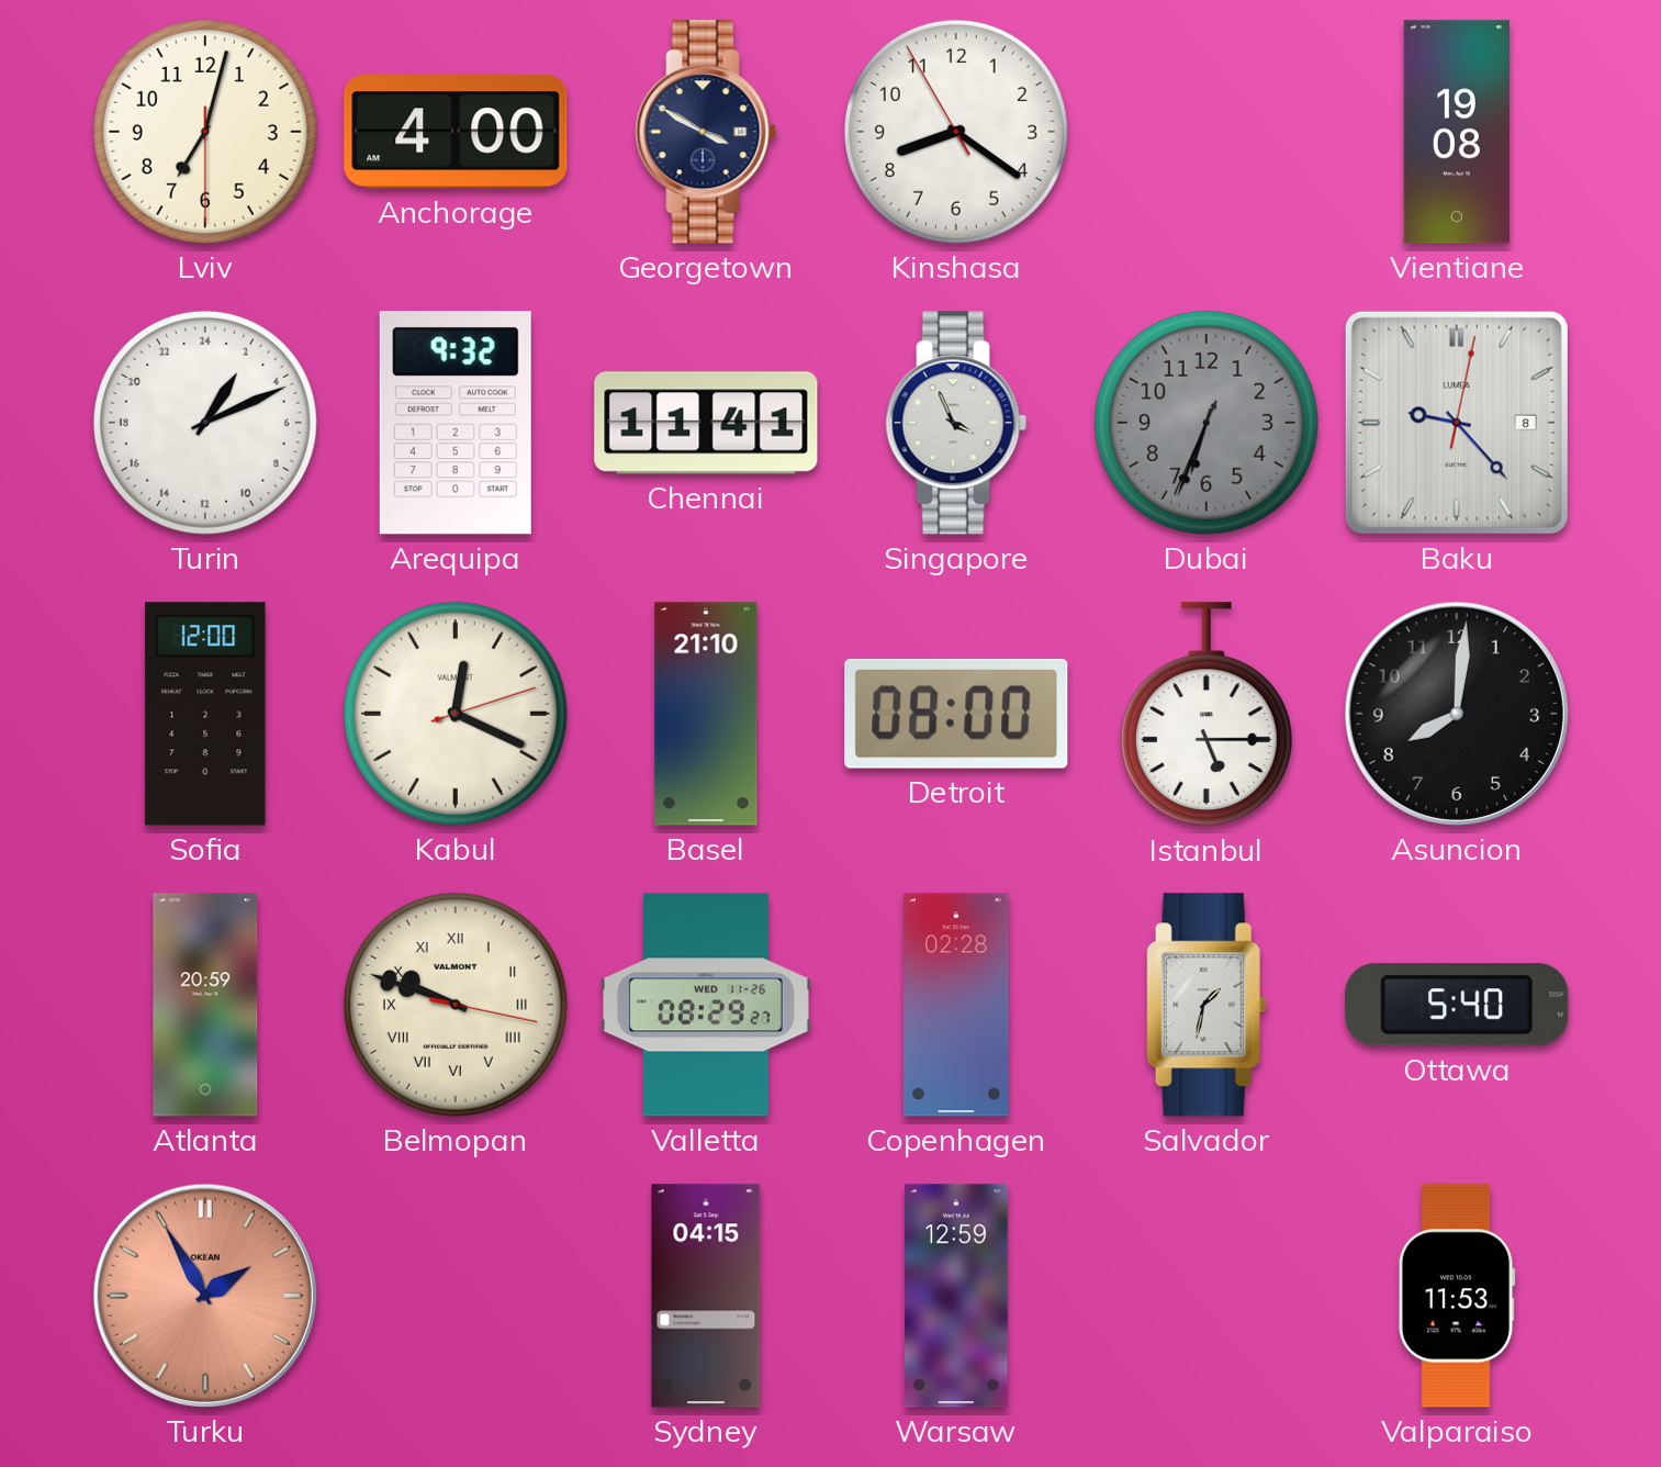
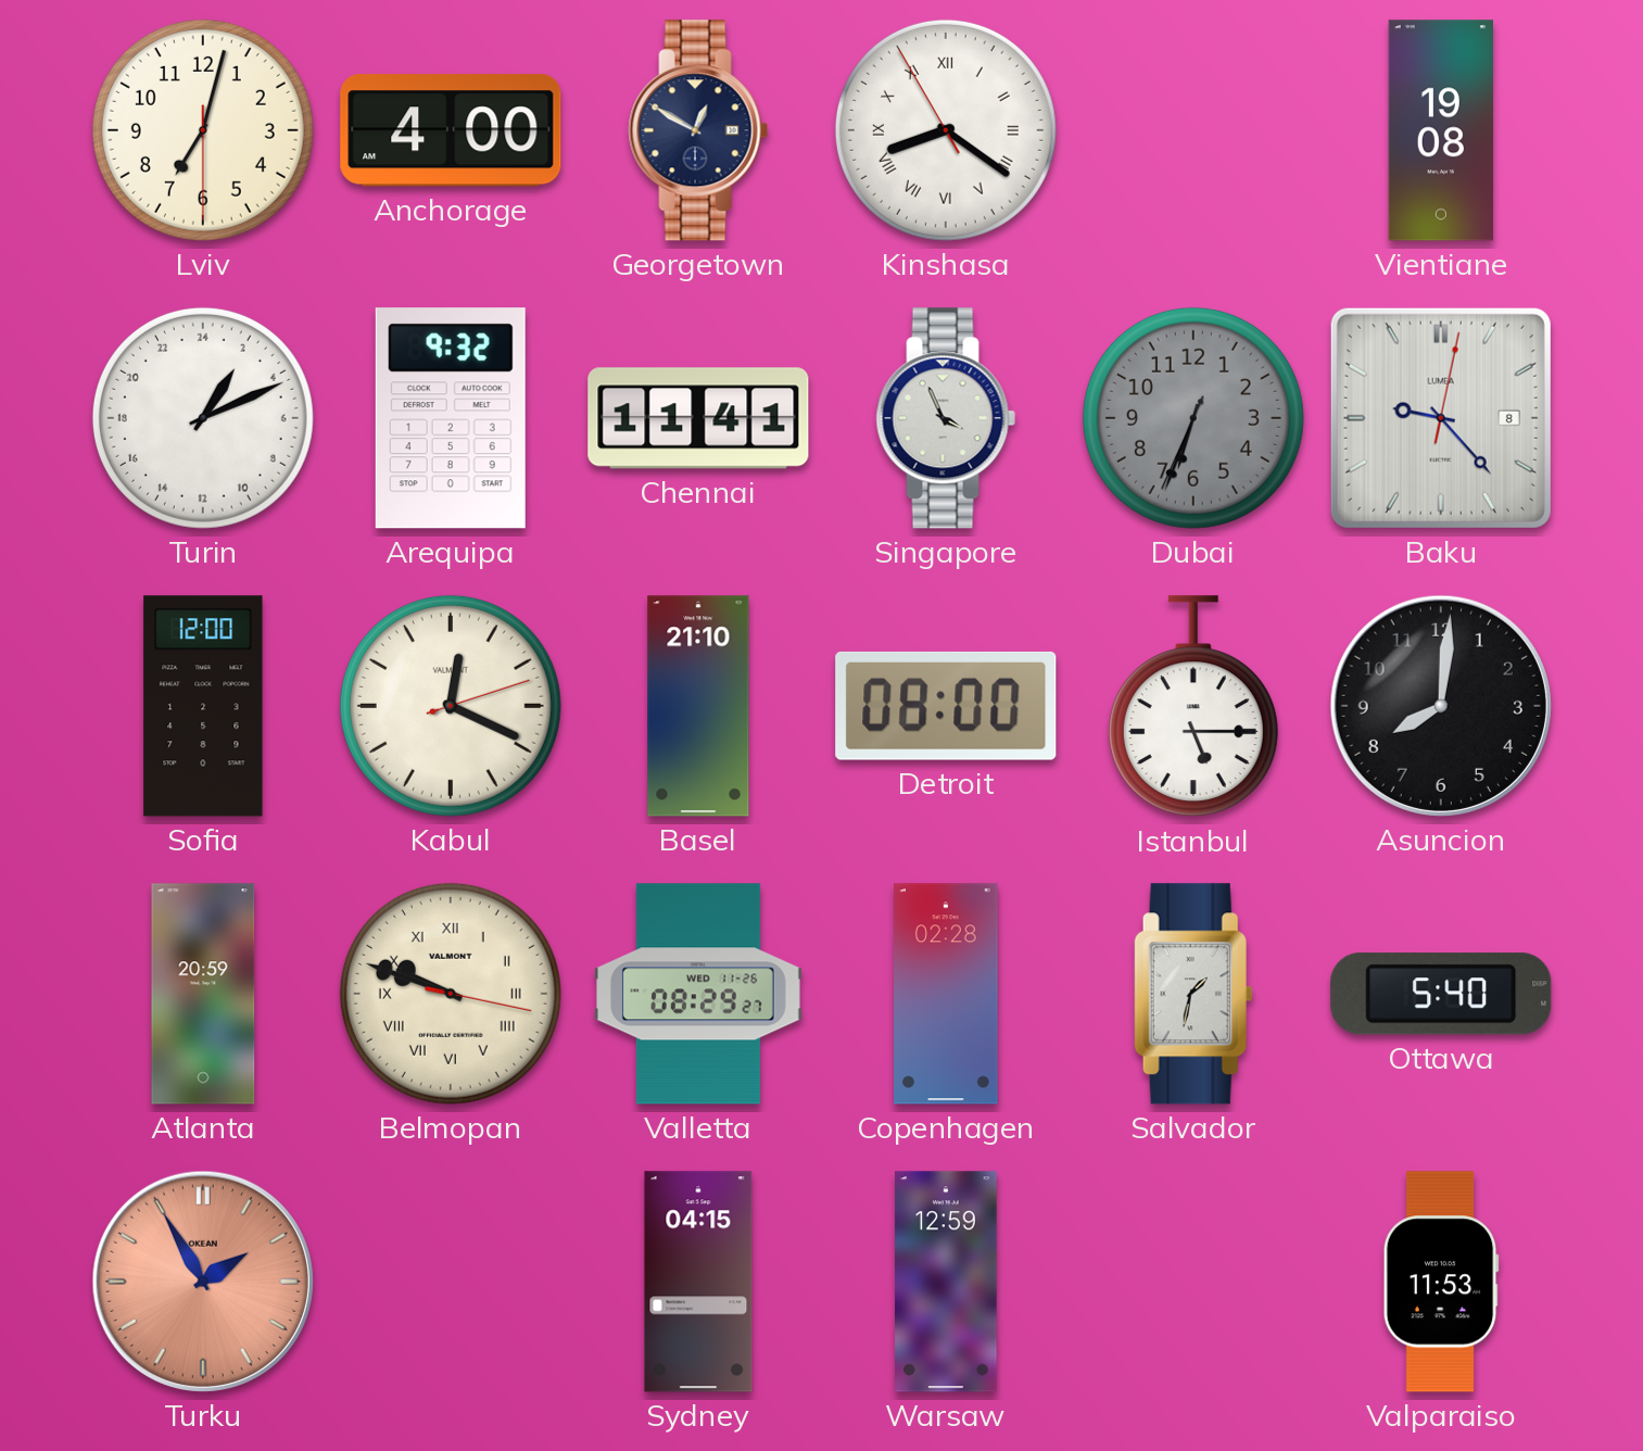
Georgetown: 3:50 -> 12:50 (698, 130)
Kinshasa numerals: Arabic -> Roman (946, 130)
